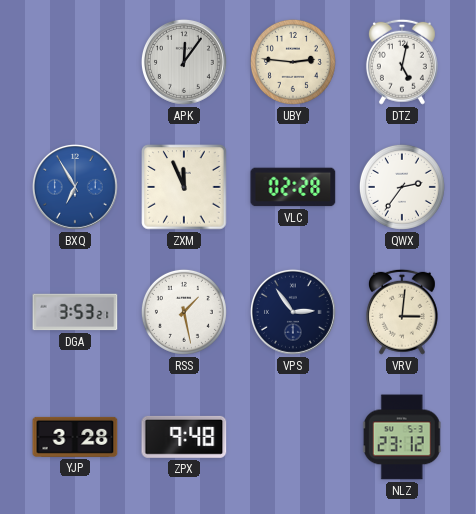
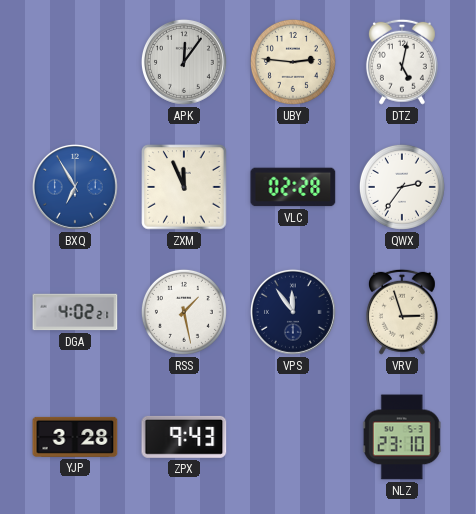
DGA: 3:53 -> 4:02 (75, 312)
VPS: 2:54 -> 11:54 (293, 312)
VRV: 3:01 -> 2:57 (402, 312)
ZPX: 9:48 -> 9:43 (184, 437)
NLZ: 23:12 -> 23:10 (402, 437)
